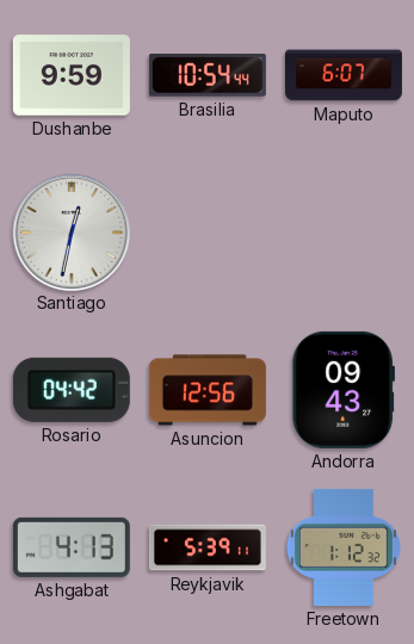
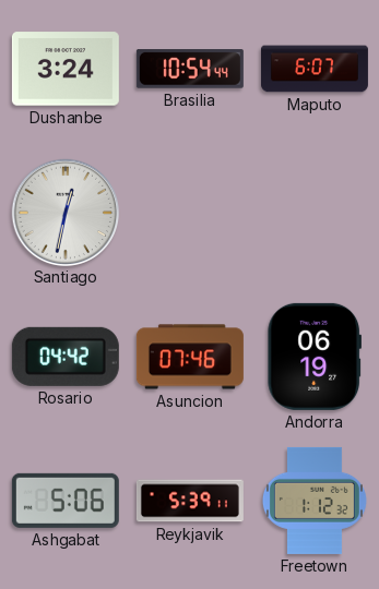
Dushanbe: 9:59 -> 3:24 (66, 69)
Asuncion: 12:56 -> 07:46 (190, 357)
Andorra: 09:43 -> 06:19 (313, 357)
Ashgabat: 4:13 -> 5:06 (66, 501)
